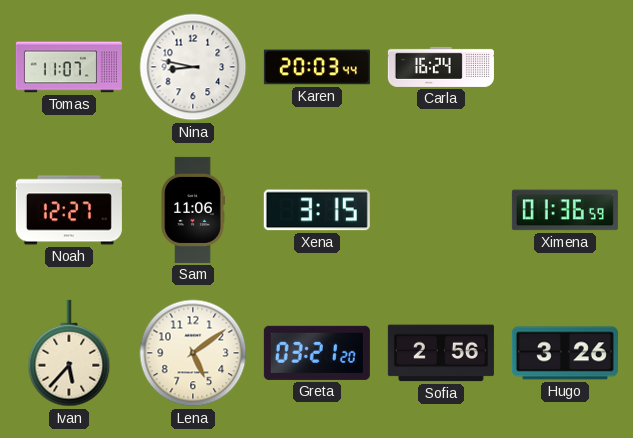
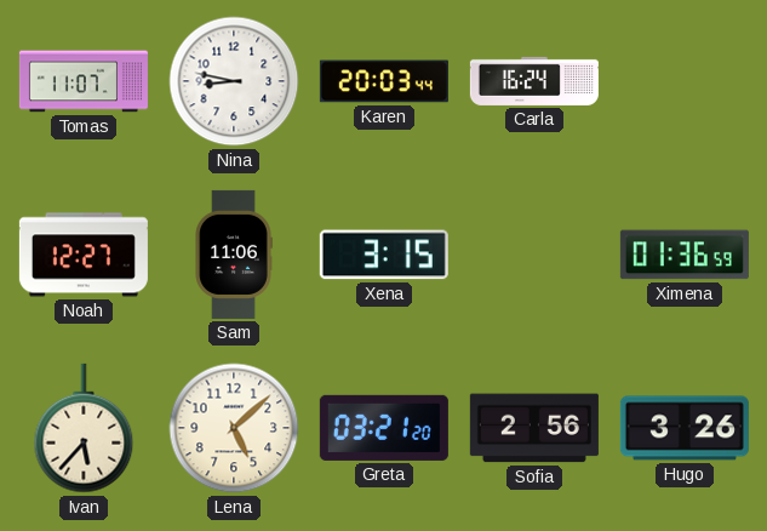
Lena: 5:09 -> 5:08 (234, 428)
